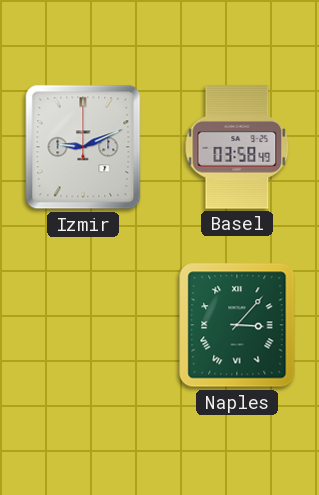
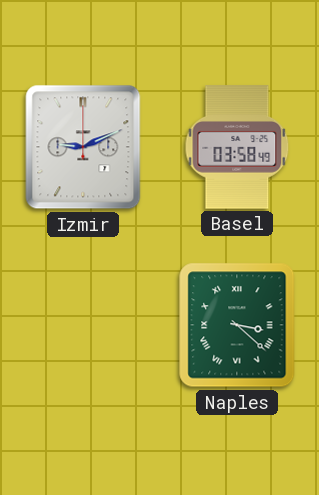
Naples: 3:07 -> 3:22 (237, 325)
